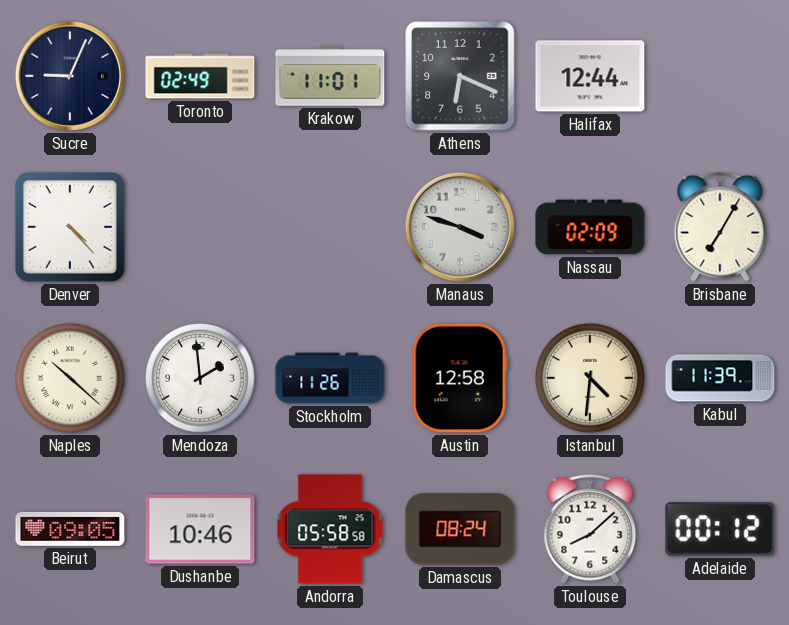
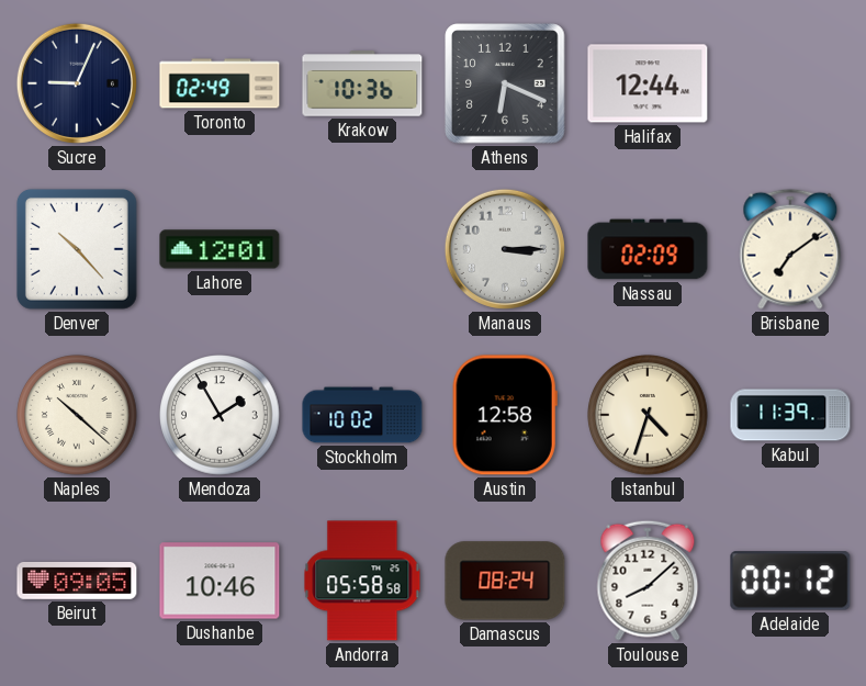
Krakow: 11:01 -> 10:36 (362, 83)
Denver: 4:23 -> 10:23 (77, 249)
Lahore: none -> 12:01 (220, 249)
Manaus: 3:48 -> 3:15 (505, 249)
Brisbane: 7:05 -> 7:09 (790, 249)
Mendoza: 1:59 -> 1:55 (220, 415)
Stockholm: 11:26 -> 10:02 (362, 415)
Istanbul: 4:31 -> 4:33 (648, 415)
